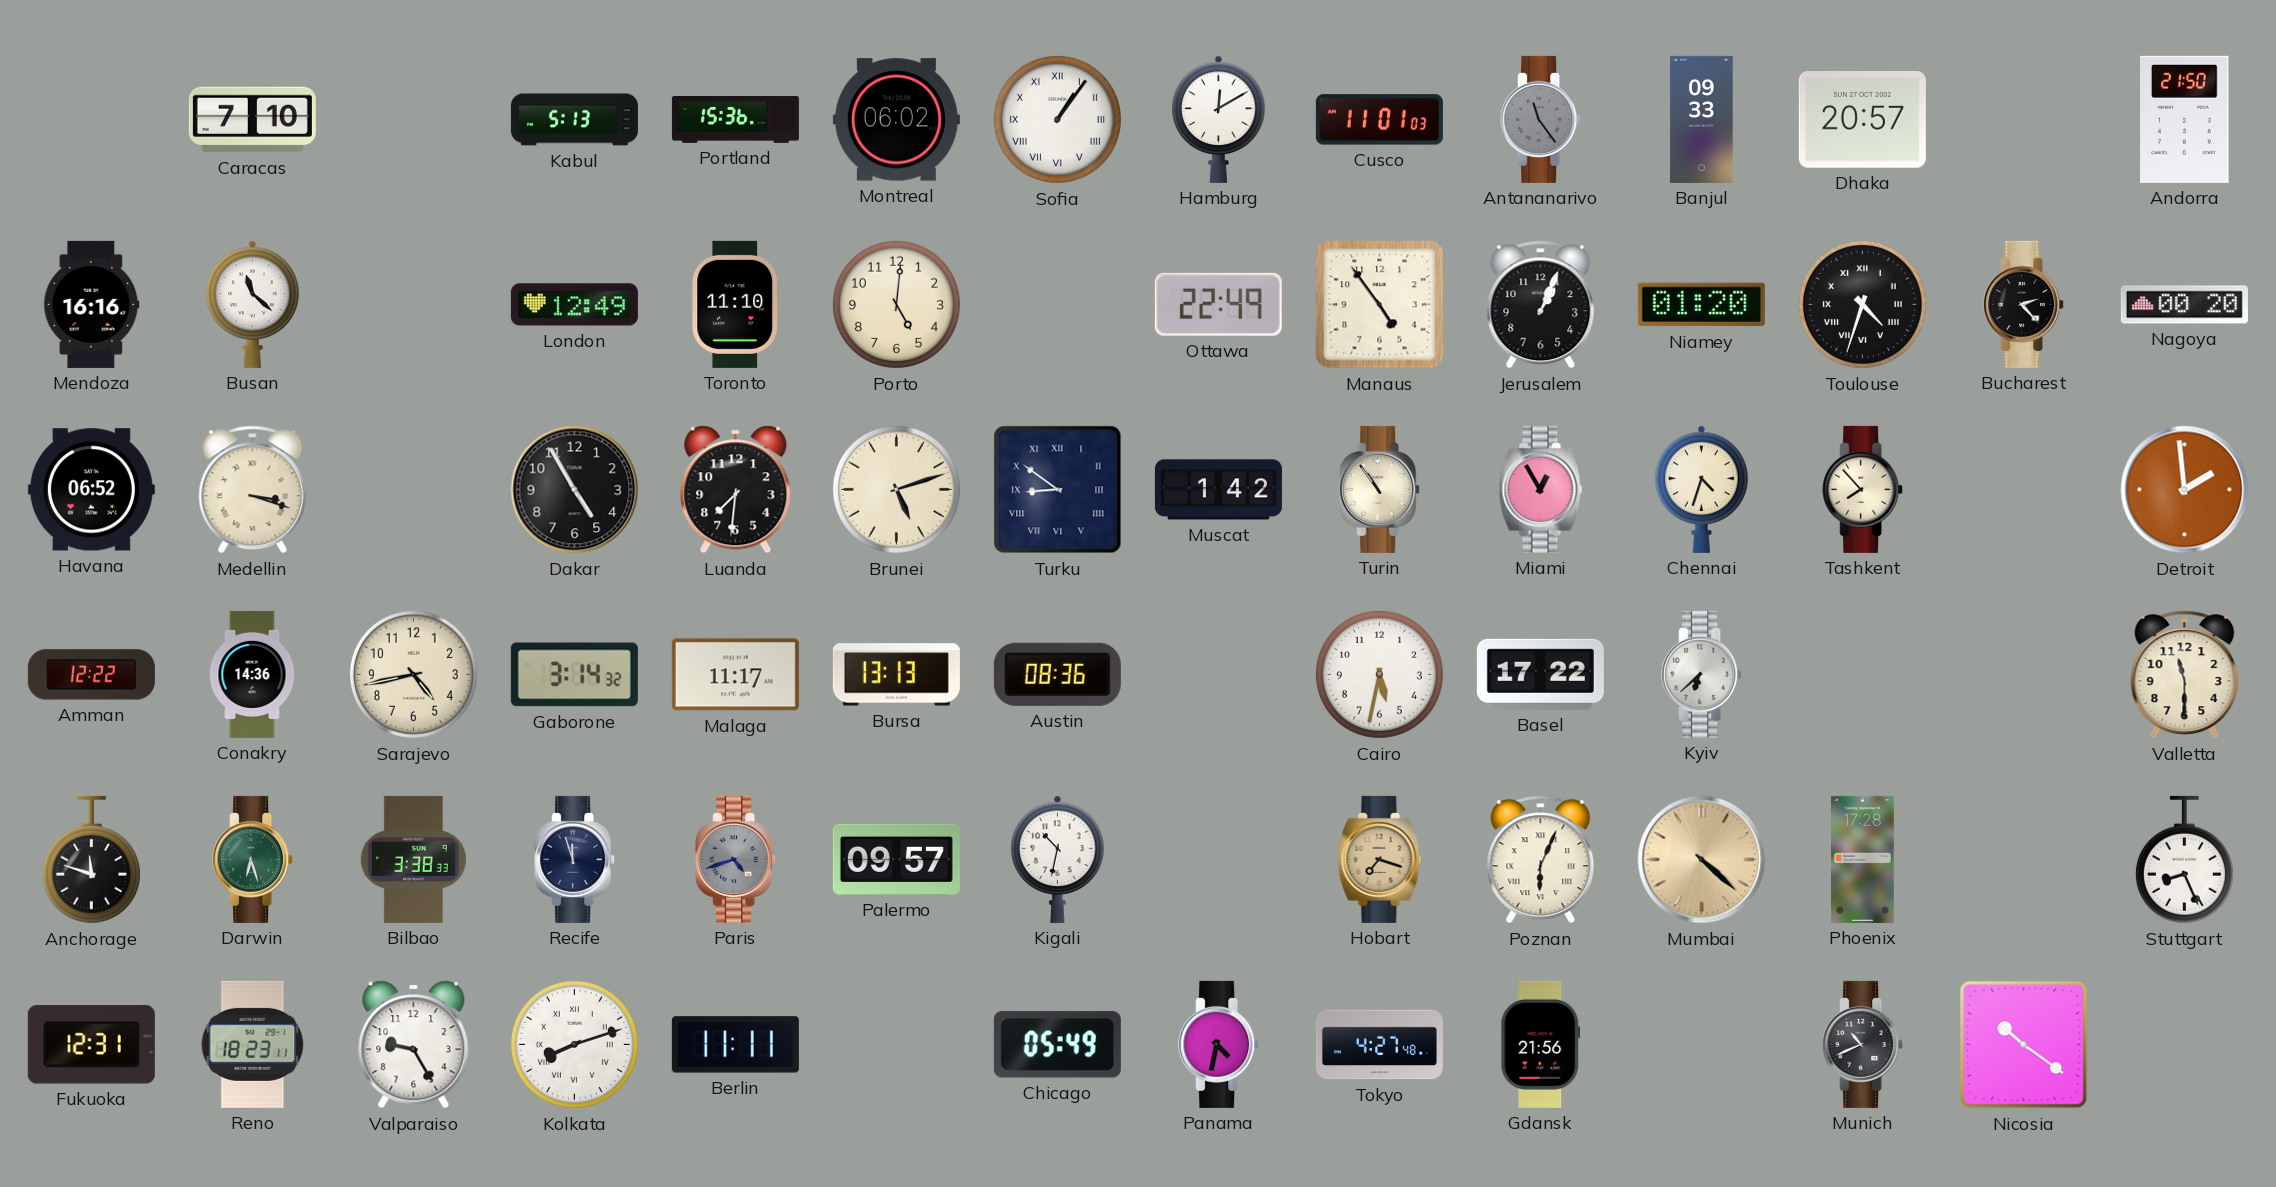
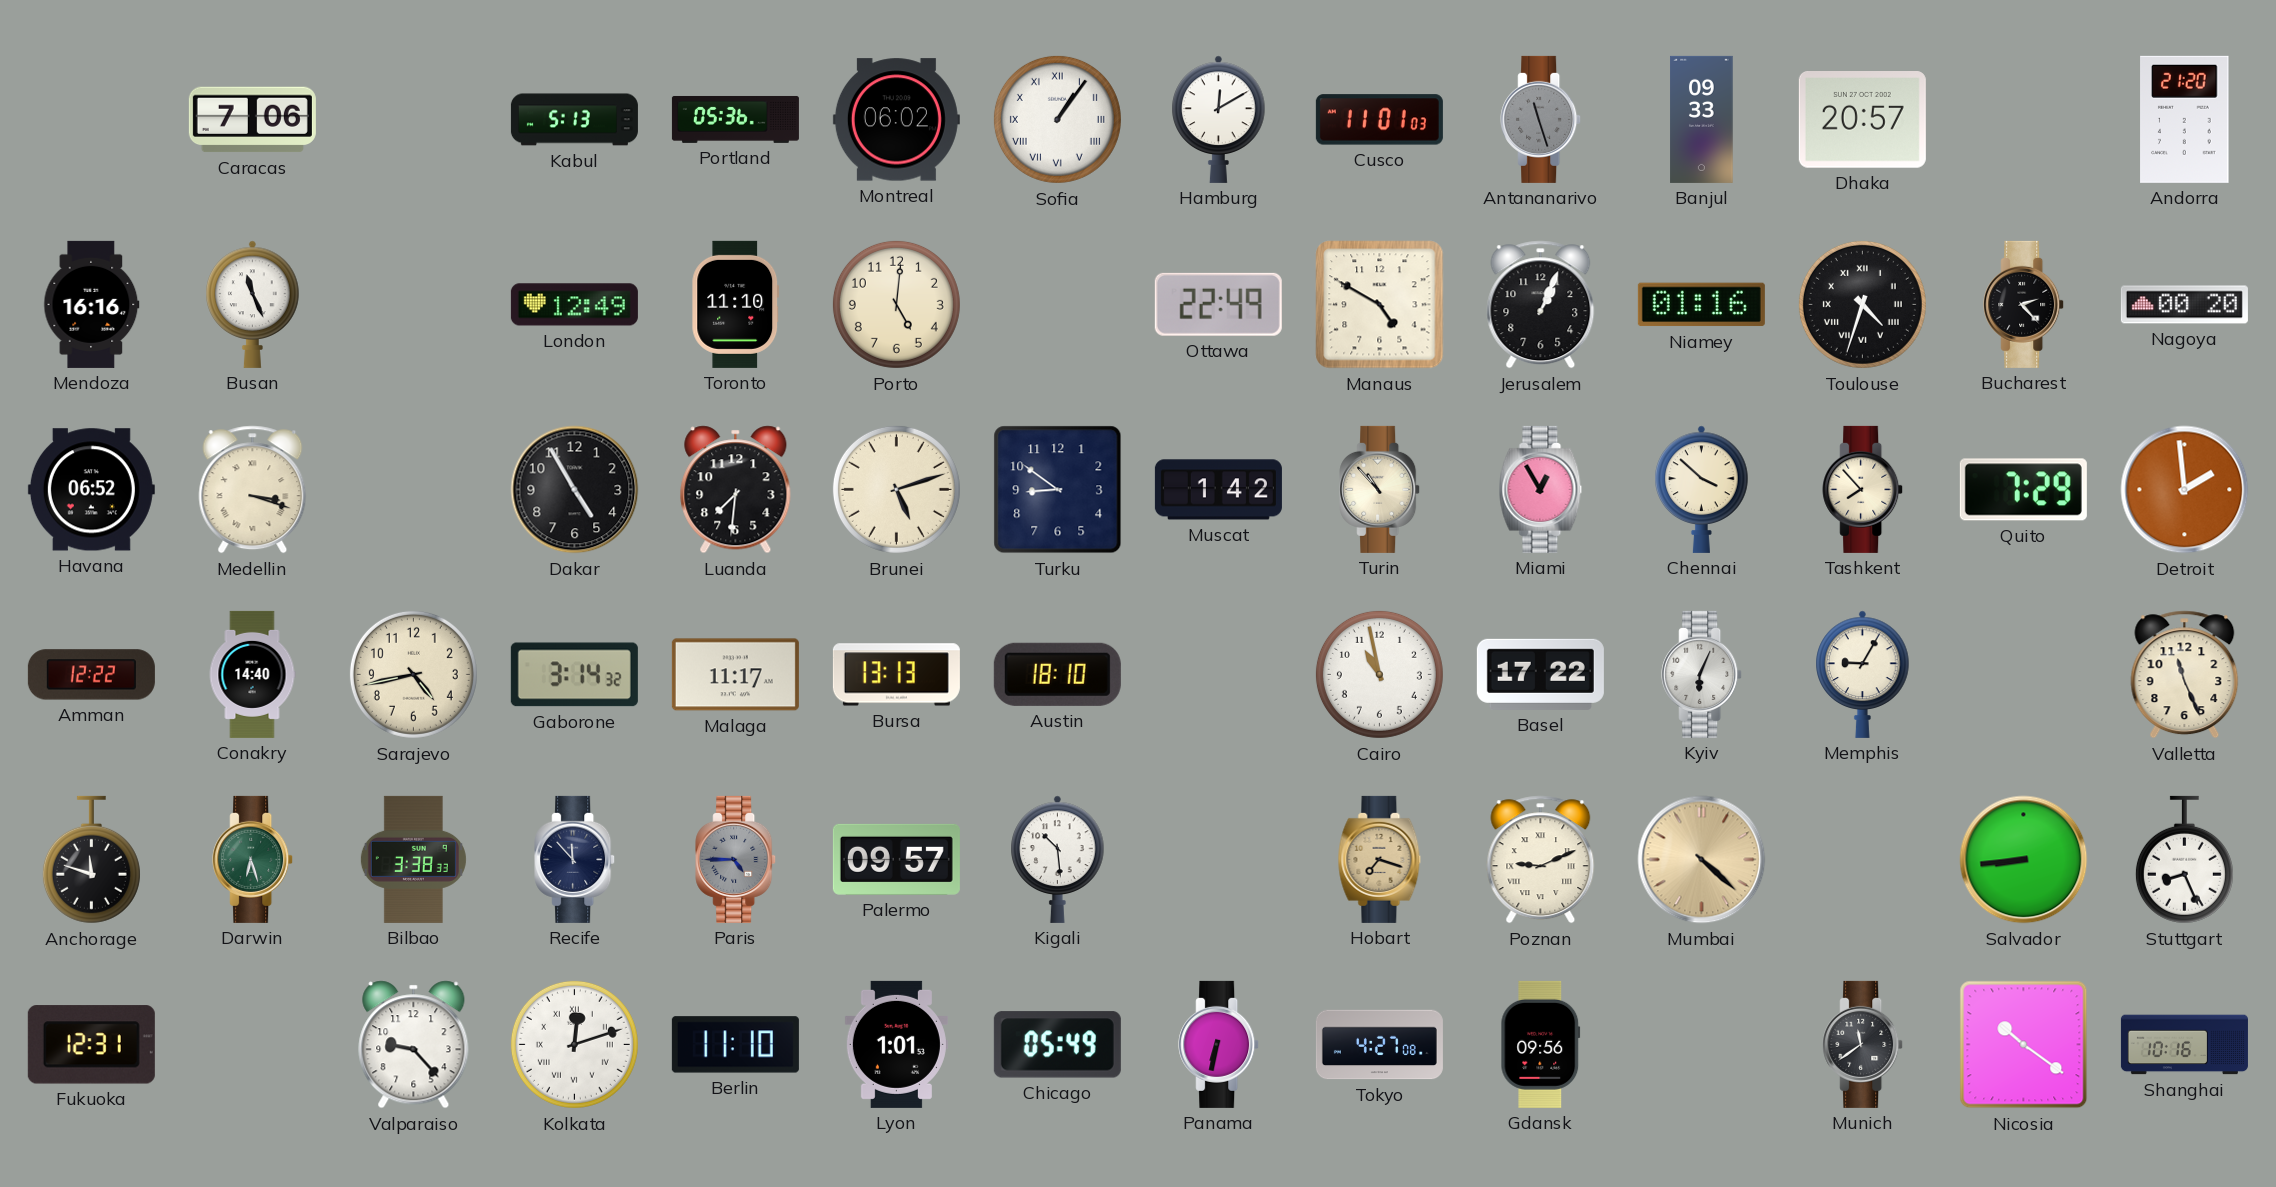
Caracas: 7:10 -> 7:06 (252, 120)
Portland: 15:36 -> 05:36 (735, 119)
Antananarivo: 11:24 -> 11:27 (1541, 119)
Andorra: 21:50 -> 21:20 (2185, 119)
Busan: 11:22 -> 11:26 (253, 304)
Manaus: 4:54 -> 4:50 (1380, 305)
Niamey: 01:20 -> 01:16 (1701, 305)
Turku numerals: Roman -> Arabic (1058, 490)
Turin: 10:54 -> 10:53 (1380, 489)
Chennai: 4:33 -> 3:52 (1702, 489)
Quito: none -> 7:29 (2023, 490)
Conakry: 14:36 -> 14:40 (252, 674)
Austin: 08:36 -> 18:10 (1057, 674)
Cairo: 5:32 -> 10:58 (1379, 674)
Kyiv: 6:38 -> 6:04 (1702, 674)
Memphis: none -> 9:05 (1863, 674)
Valletta: 11:30 -> 11:26 (2185, 675)
Recife: 11:57 -> 11:53 (575, 859)
Paris: 4:42 -> 4:45 (736, 859)
Kigali: 10:32 -> 10:29 (1058, 859)
Poznan: 6:04 -> 9:11 (1541, 860)
Phoenix: 17:28 -> none (1863, 859)
Salvador: none -> 8:44 (2024, 860)
Reno: 18:23 -> none (253, 1044)
Valparaiso: 9:25 -> 9:23 (414, 1045)
Kolkata: 8:12 -> 12:12 (574, 1044)
Berlin: 11:11 -> 11:10 (735, 1045)
Lyon: none -> 1:01 (896, 1044)
Panama: 4:32 -> 6:32 (1219, 1044)
Tokyo: 4:27:48 -> 4:27:08 (1379, 1045)
Gdansk: 21:56 -> 09:56 (1541, 1044)
Munich: 10:41 -> 11:39 (1863, 1044)
Shanghai: none -> 10:16 (2184, 1045)
